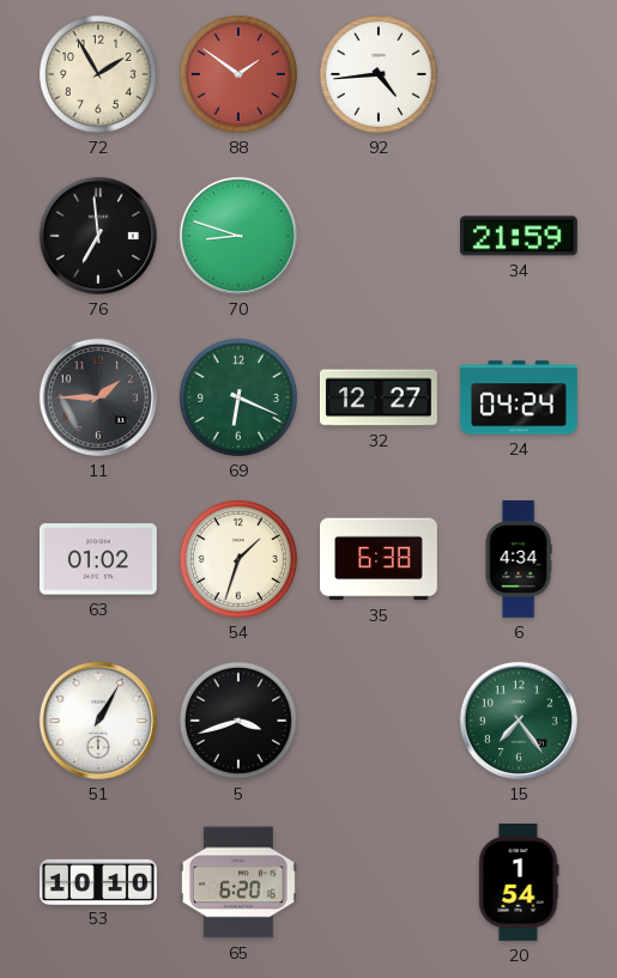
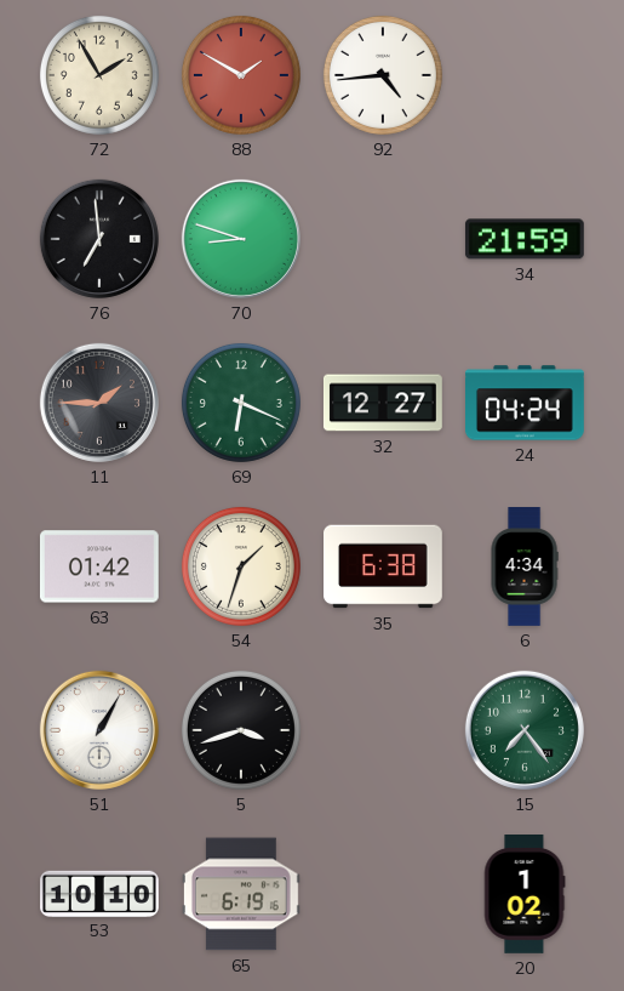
88: 1:51 -> 1:50 (241, 75)
63: 01:02 -> 01:42 (99, 566)
65: 6:20 -> 6:19 (241, 894)
20: 1:54 -> 1:02 (525, 895)
